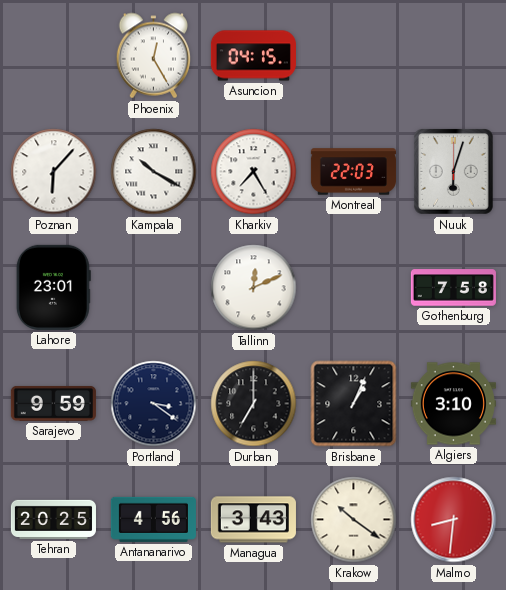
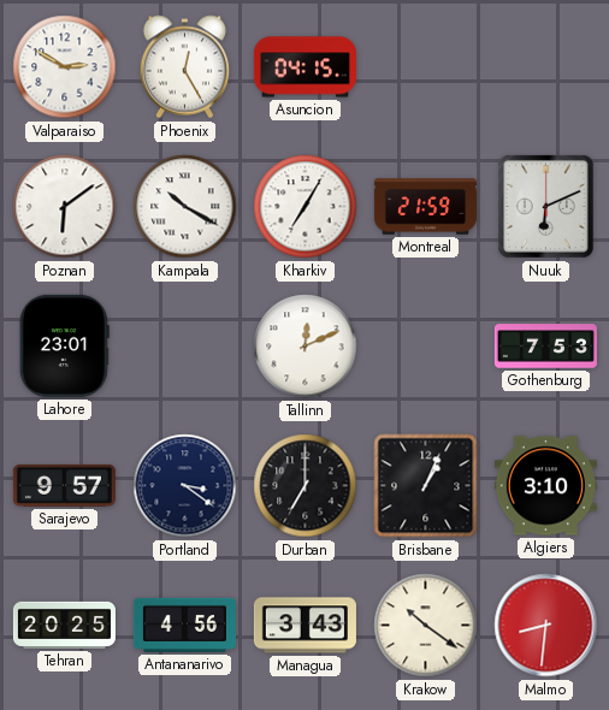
Valparaiso: none -> 2:50 (65, 67)
Poznan: 6:07 -> 6:09 (65, 207)
Kharkiv: 7:25 -> 7:05 (306, 207)
Montreal: 22:03 -> 21:59 (425, 207)
Nuuk: 6:03 -> 6:11 (546, 207)
Gothenburg: 7:58 -> 7:53 (545, 347)
Sarajevo: 9:59 -> 9:57 (64, 485)
